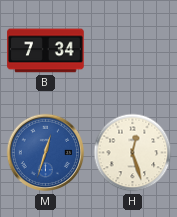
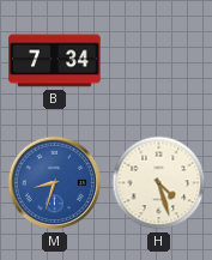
M: 12:33 -> 8:33 (55, 183)
H: 12:27 -> 4:27 (159, 183)
